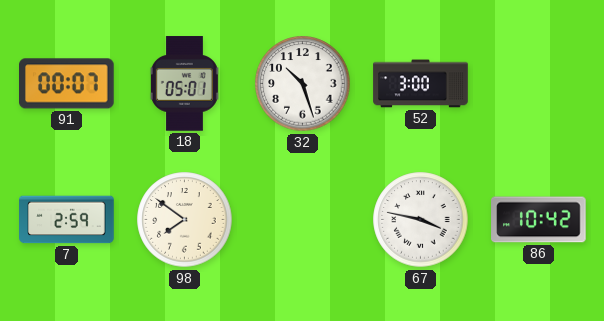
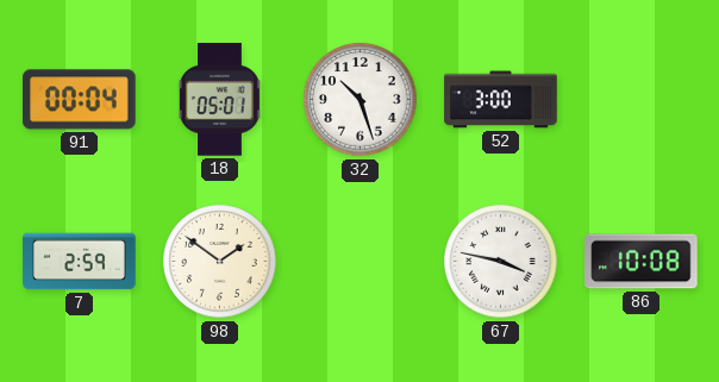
91: 00:07 -> 00:04 (80, 100)
98: 7:51 -> 1:51 (220, 262)
86: 10:42 -> 10:08 (642, 262)
